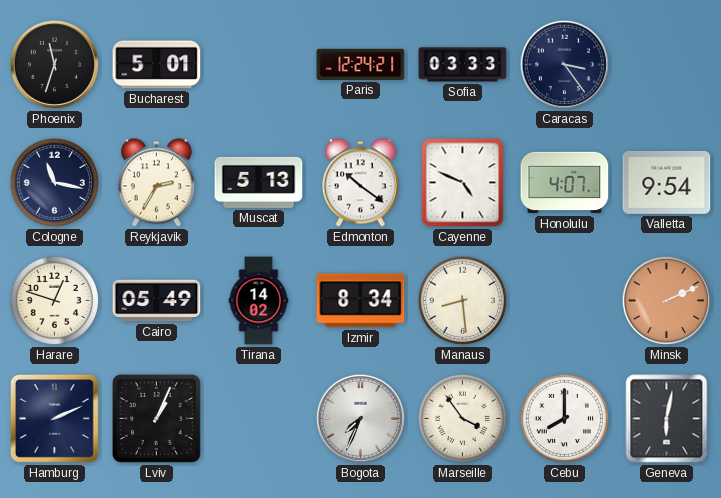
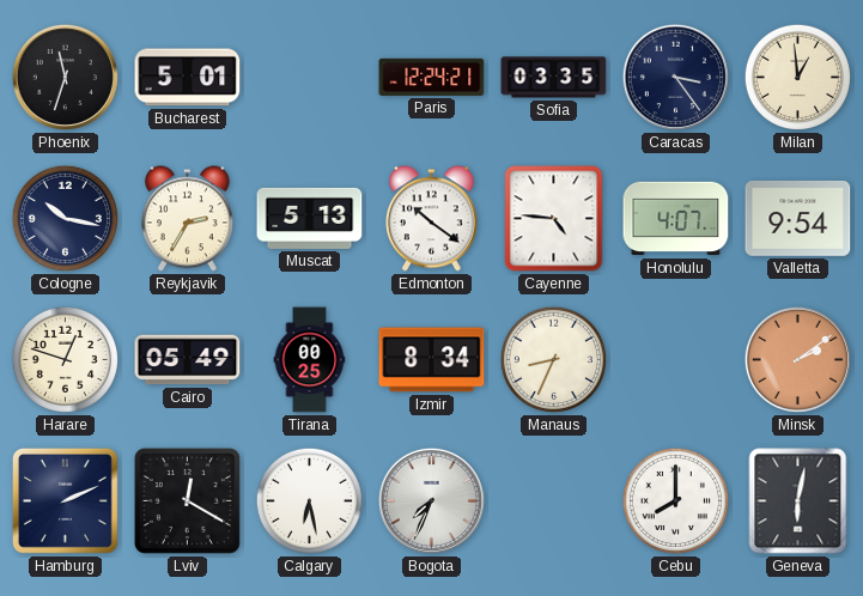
Sofia: 03:33 -> 03:35 (554, 78)
Milan: none -> 12:59 (797, 77)
Cologne: 11:17 -> 10:17 (65, 218)
Cayenne: 4:49 -> 4:46 (554, 219)
Tirana: 14:02 -> 00:25 (310, 360)
Manaus: 8:29 -> 8:34 (553, 359)
Minsk: 2:11 -> 2:09 (797, 359)
Lviv: 1:04 -> 12:20 (187, 500)
Calgary: none -> 6:28 (309, 500)
Marseille: 3:54 -> none (462, 418)
